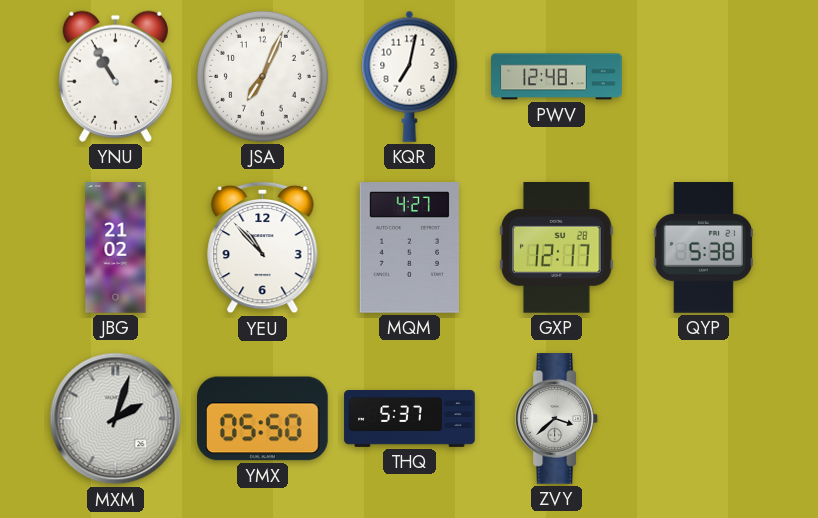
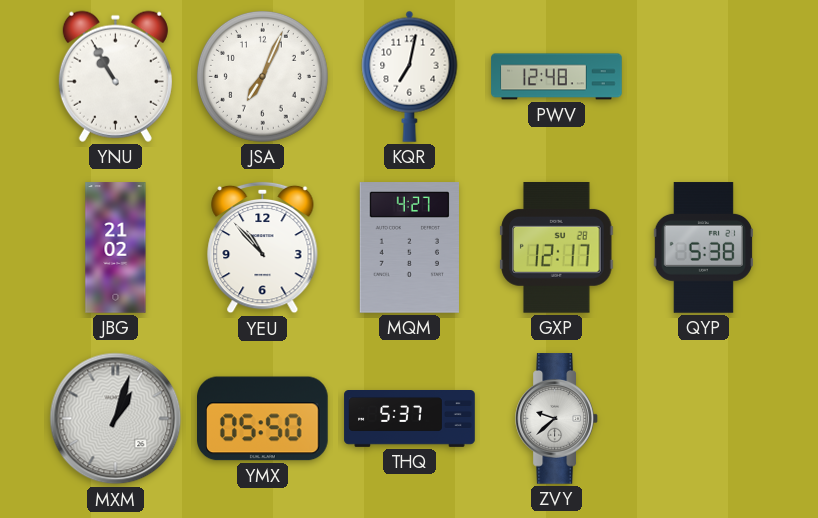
MXM: 2:03 -> 1:03 (116, 419)
ZVY: 3:38 -> 9:38 (557, 419)
